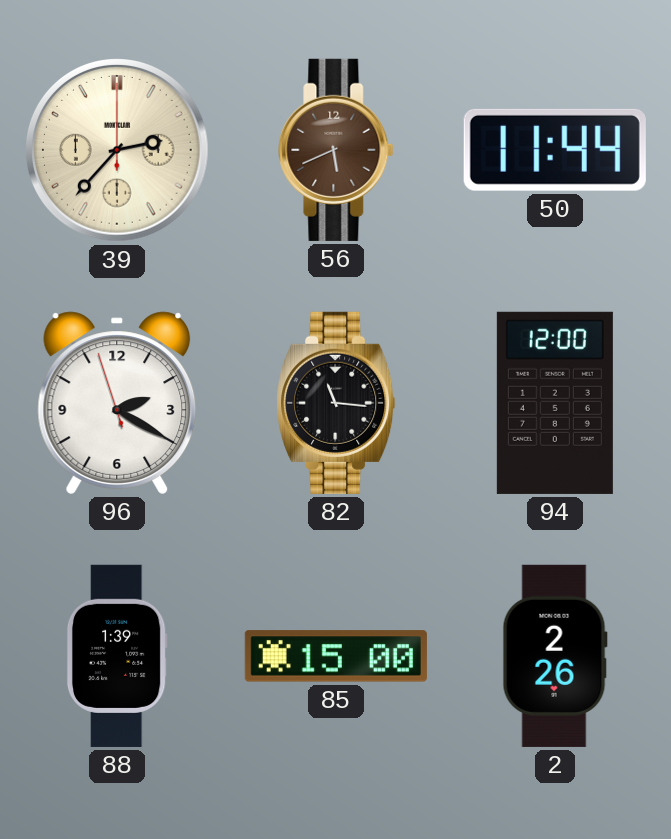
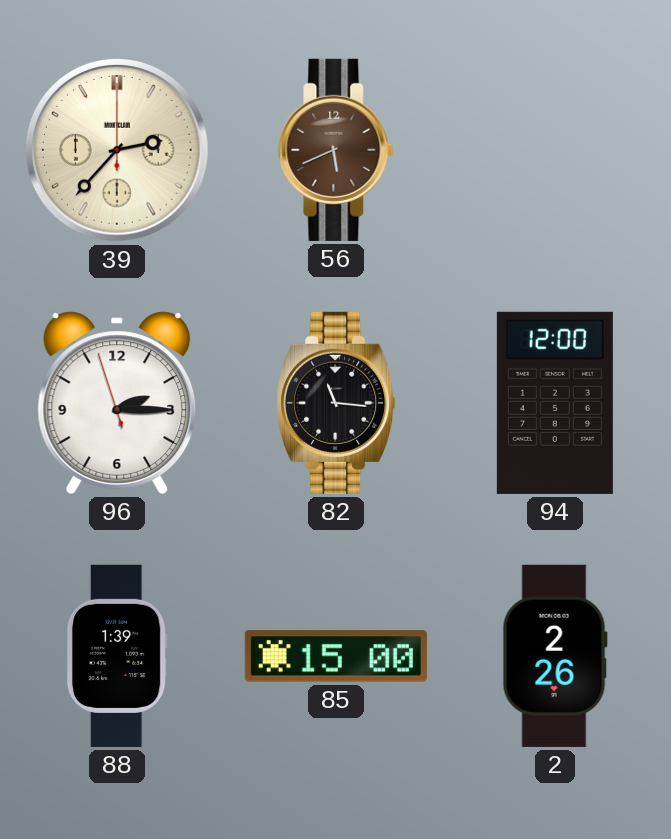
50: 11:44 -> none (555, 150)
96: 2:19 -> 2:14 (117, 403)
